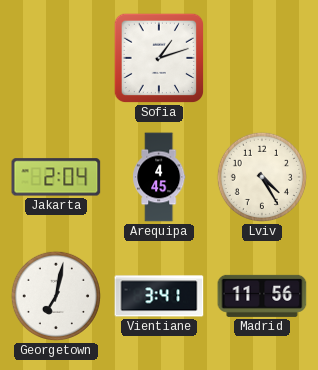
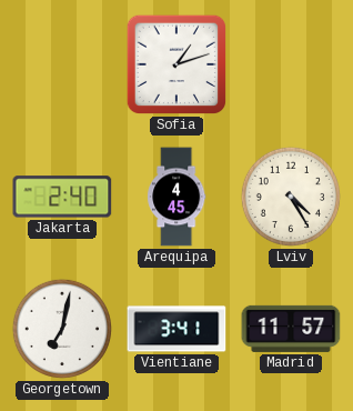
Jakarta: 2:04 -> 2:40 (62, 197)
Madrid: 11:56 -> 11:57 (291, 329)
